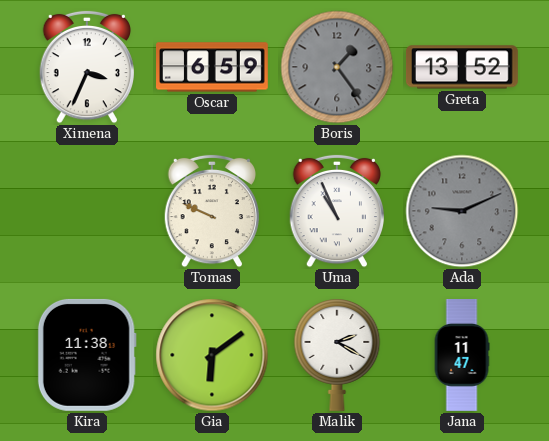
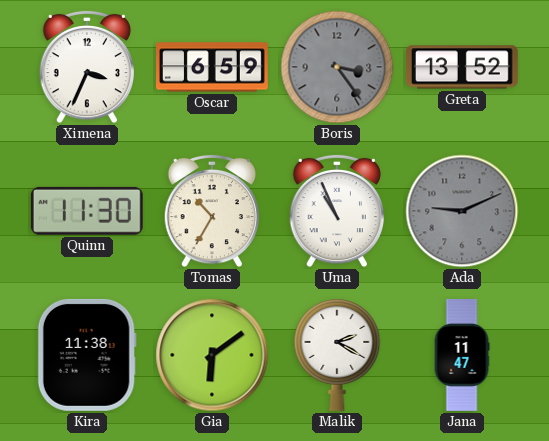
Boris: 1:24 -> 3:24 (337, 67)
Quinn: none -> 11:30 (87, 211)
Tomas: 9:49 -> 10:35 (211, 211)
